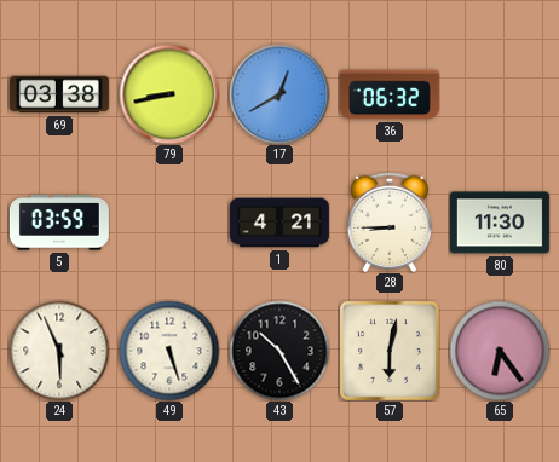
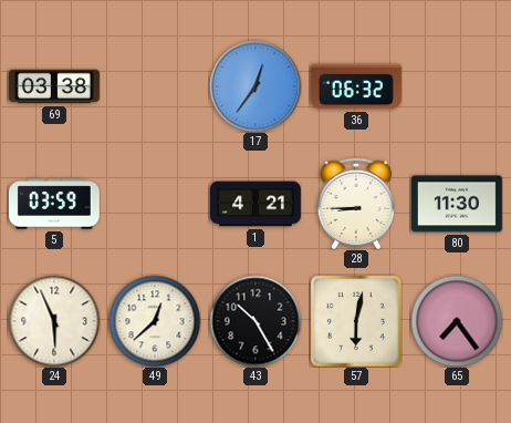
79: 8:43 -> none (169, 94)
17: 12:40 -> 12:36 (255, 86)
49: 5:27 -> 12:38 (155, 321)
65: 6:24 -> 7:24 (457, 321)
